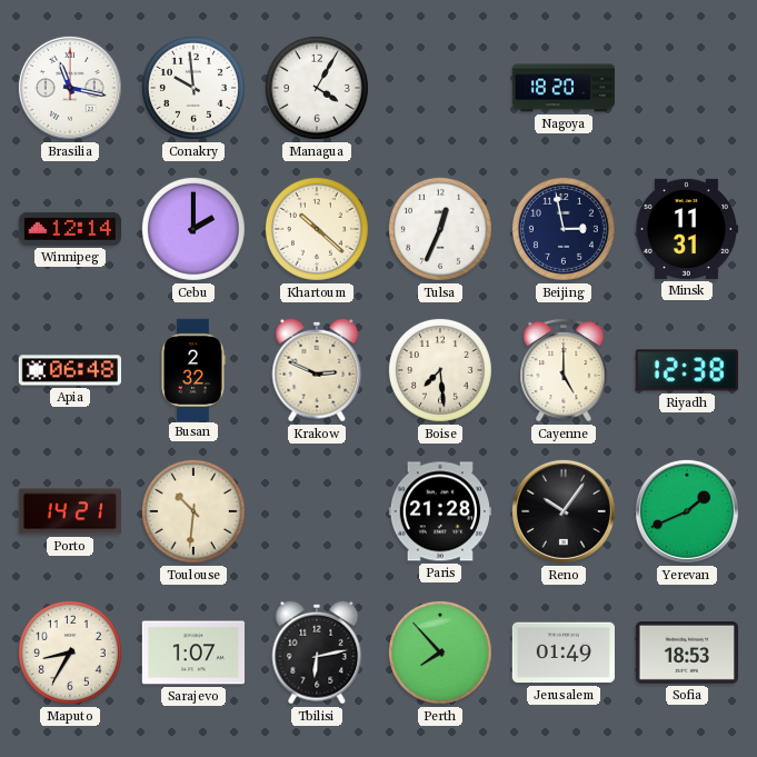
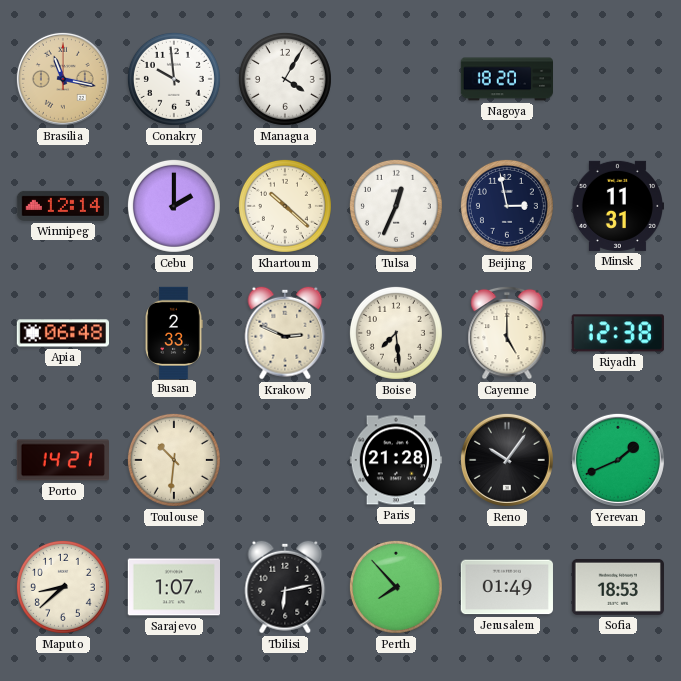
Brasilia dial: white -> champagne (63, 79)
Busan: 2:32 -> 2:33 (174, 332)
Maputo: 8:35 -> 8:38 (63, 587)
